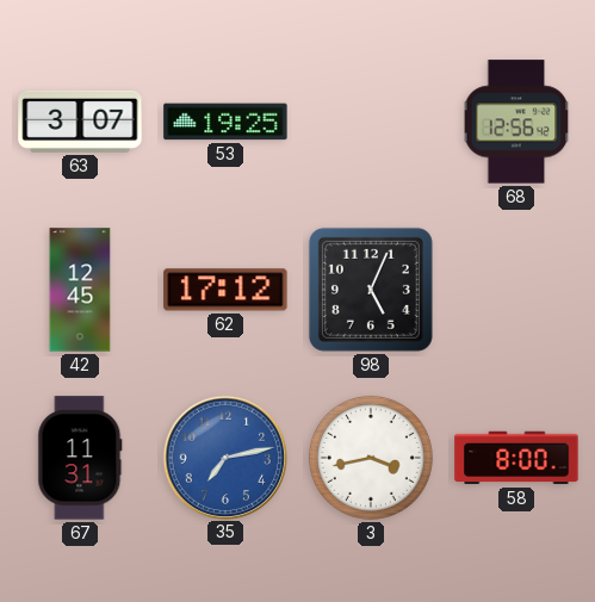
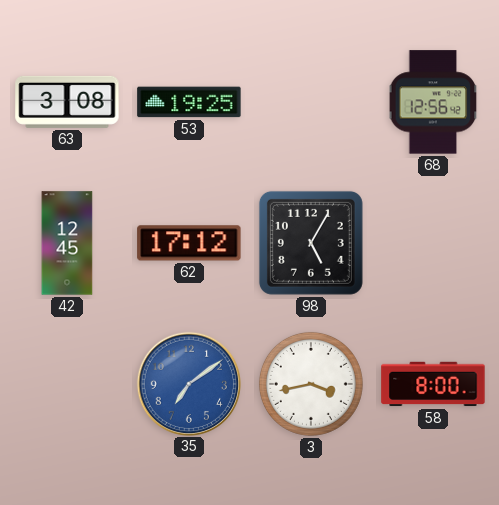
63: 3:07 -> 3:08 (67, 102)
98: 5:04 -> 5:05 (311, 243)
67: 11:31 -> none (80, 458)
35: 7:13 -> 7:09 (188, 383)
